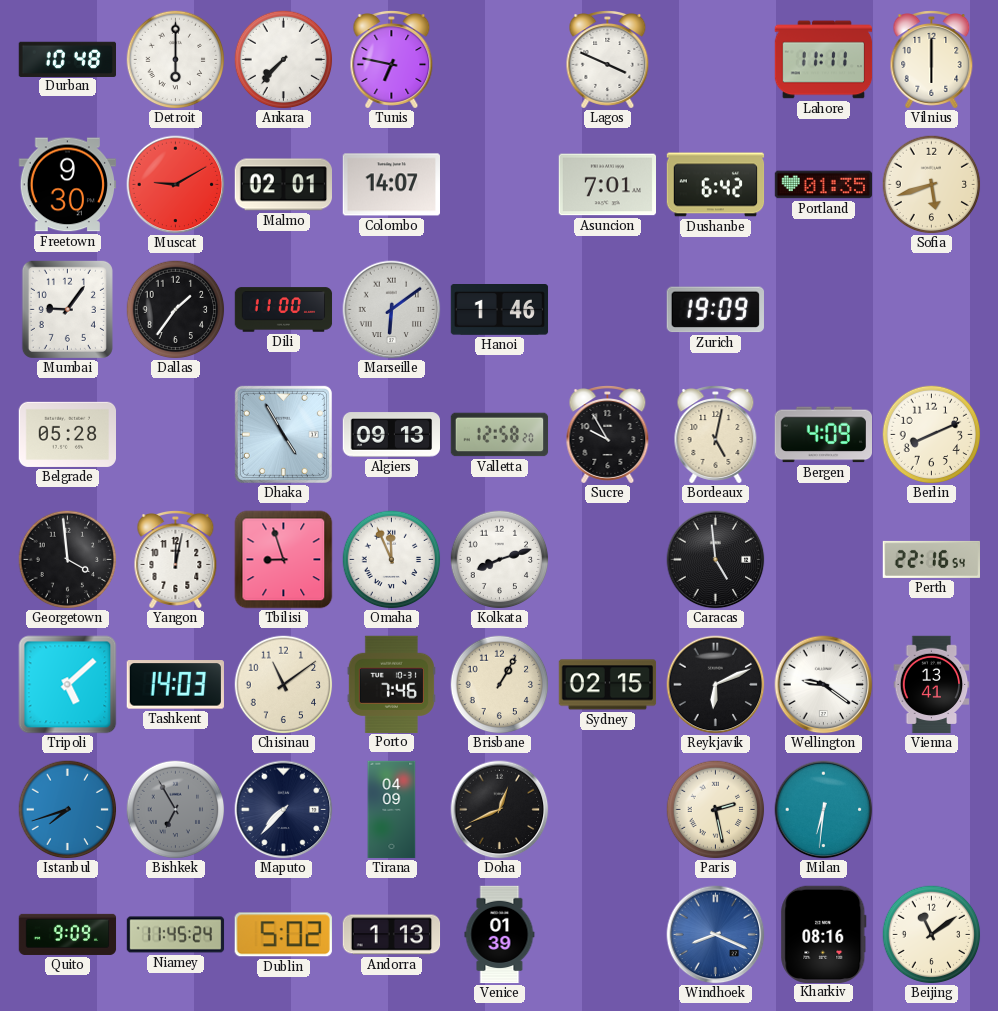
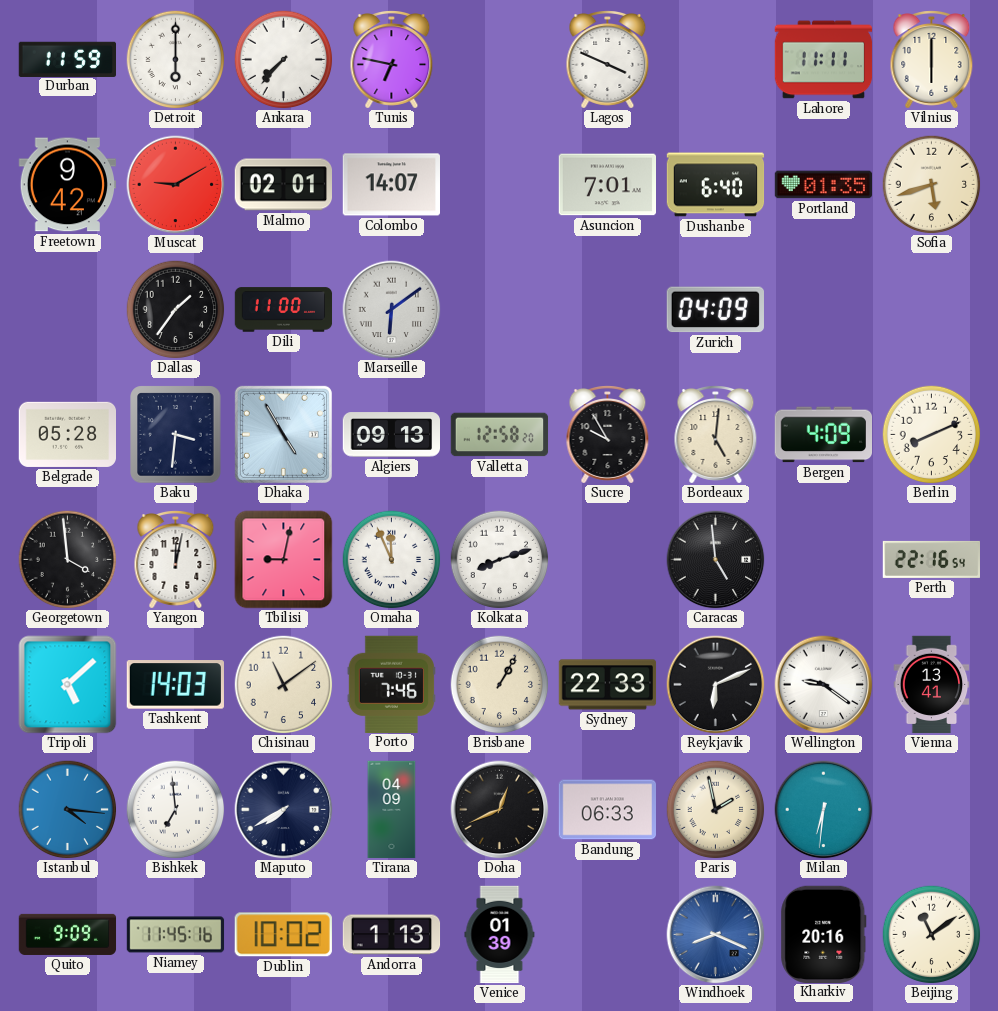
Durban: 10:48 -> 11:59 (67, 59)
Freetown: 9:30 -> 9:42 (67, 185)
Dushanbe: 6:42 -> 6:40 (716, 185)
Mumbai: 9:06 -> none (67, 309)
Hanoi: 1:46 -> none (500, 310)
Zurich: 19:09 -> 04:09 (715, 310)
Baku: none -> 3:31 (176, 435)
Bordeaux: 5:02 -> 5:01 (716, 435)
Tbilisi: 8:57 -> 9:02 (284, 560)
Sydney: 02:15 -> 22:33 (608, 685)
Istanbul: 7:42 -> 4:16 (68, 810)
Bishkek: 6:55 -> 6:59 (176, 810)
Bishkek dial: grey -> white (176, 810)
Maputo: 7:37 -> 7:40 (284, 810)
Bandung: none -> 06:33 (607, 810)
Paris: 2:28 -> 1:58 (716, 810)
Niamey: 11:45:24 -> 11:45:16 (176, 935)
Dublin: 5:02 -> 10:02 (283, 935)
Kharkiv: 08:16 -> 20:16 (824, 934)
